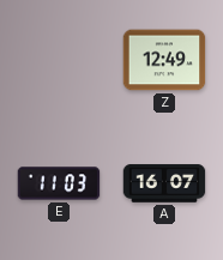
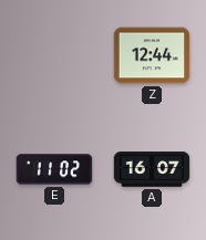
Z: 12:49 -> 12:44 (152, 55)
E: 11:03 -> 11:02 (54, 169)
